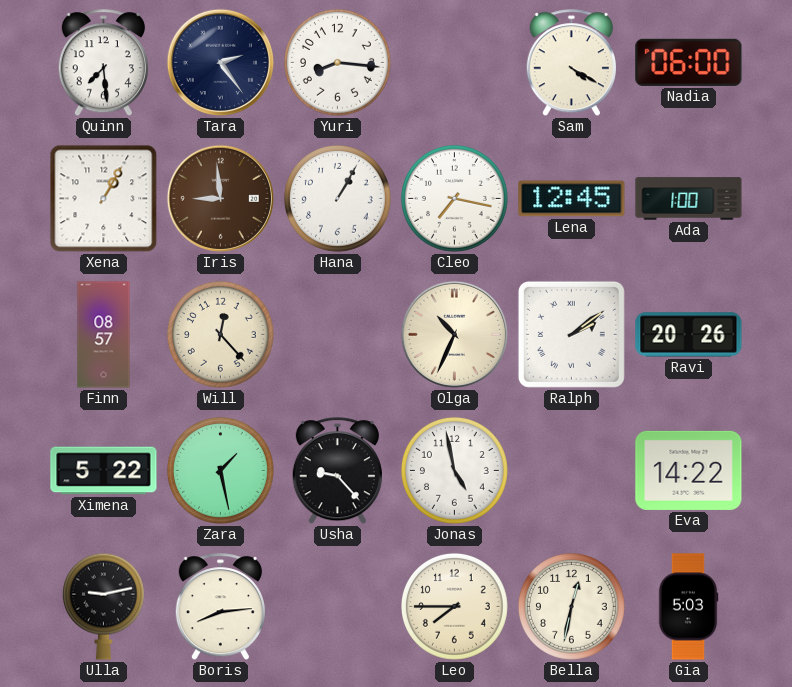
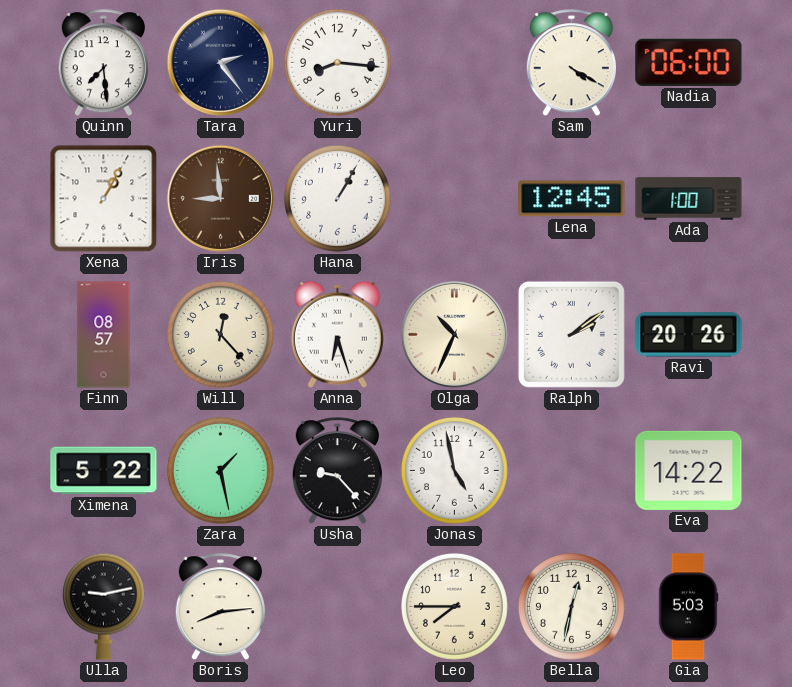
Cleo: 7:17 -> none (455, 199)
Anna: none -> 6:27 (337, 334)
